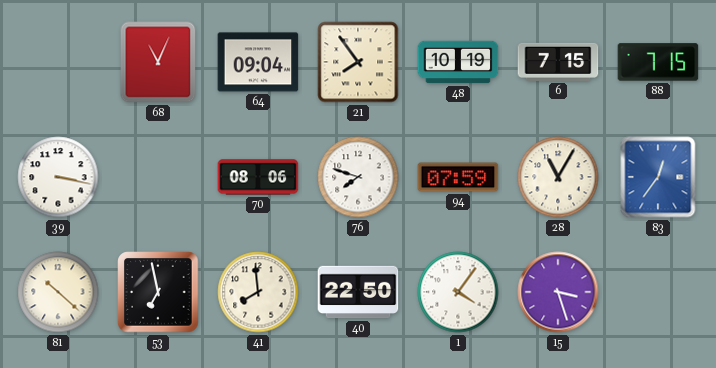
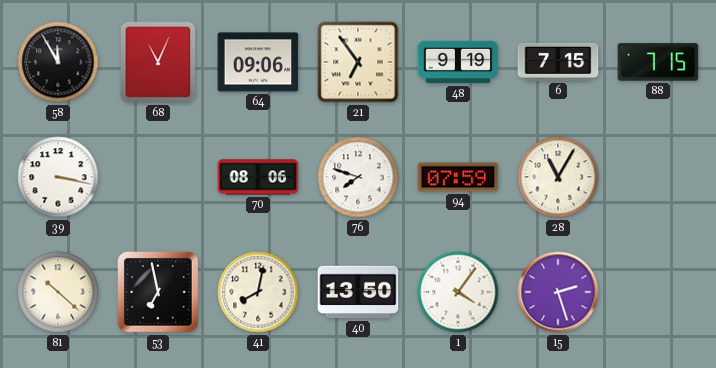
58: none -> 11:55 (58, 62)
64: 09:04 -> 09:06 (258, 62)
21: 7:54 -> 6:54 (358, 62)
48: 10:19 -> 9:19 (458, 62)
83: 12:36 -> none (658, 177)
41: 7:59 -> 8:02 (258, 292)
40: 22:50 -> 13:50 (358, 292)
15: 3:27 -> 2:27 (558, 292)
